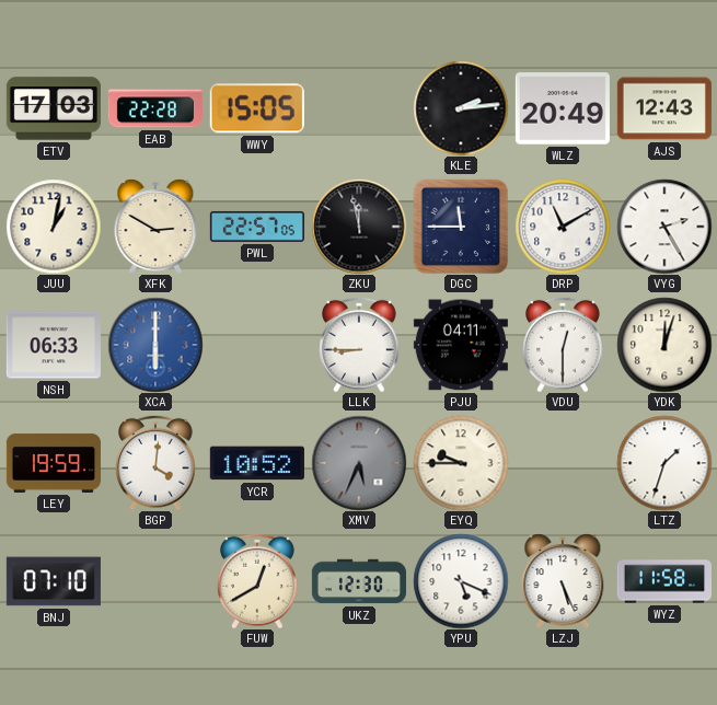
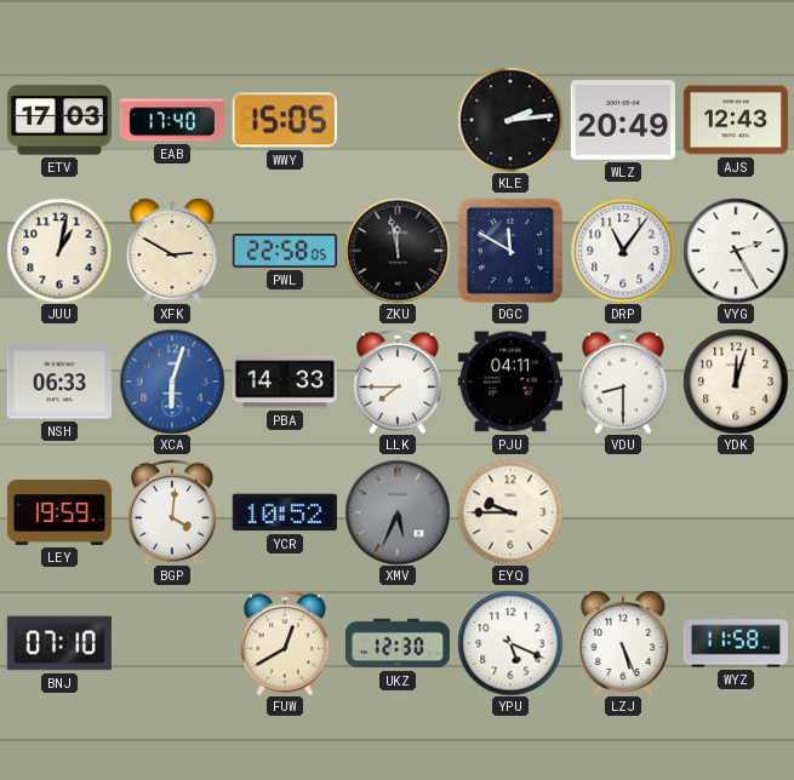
EAB: 22:28 -> 17:40 (172, 120)
PWL: 22:57 -> 22:58 (285, 251)
DGC: 11:45 -> 11:50 (510, 251)
DRP: 11:10 -> 11:06 (623, 251)
XCA: 6:00 -> 6:03 (172, 382)
PBA: none -> 14:33 (285, 382)
LLK: 8:45 -> 7:45 (399, 382)
VDU: 12:30 -> 8:30 (624, 382)
LTZ: 1:33 -> none (664, 463)
